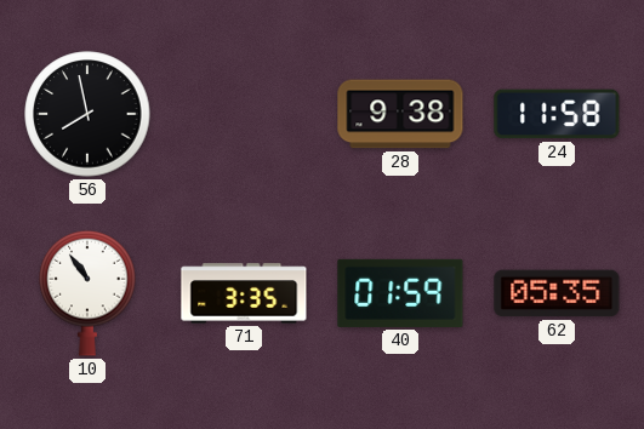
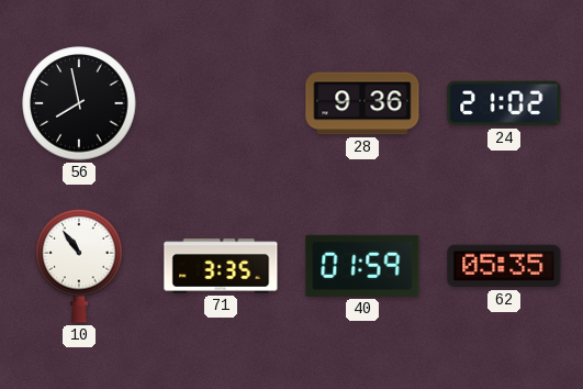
28: 9:38 -> 9:36 (362, 103)
24: 11:58 -> 21:02 (504, 103)
